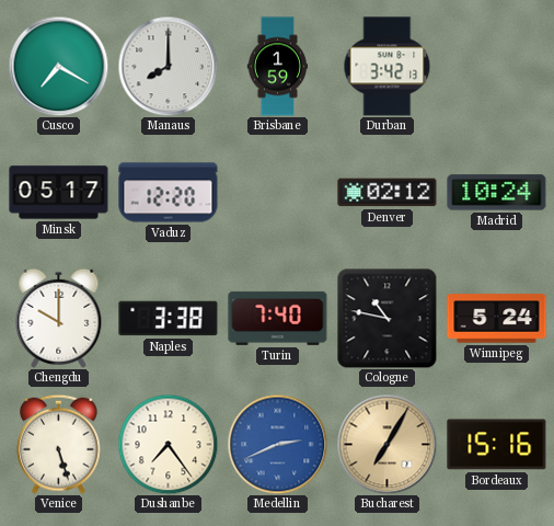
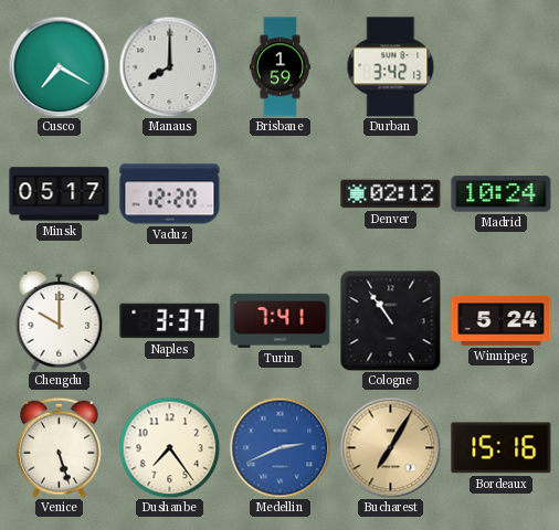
Naples: 3:38 -> 3:37 (170, 321)
Turin: 7:40 -> 7:41 (281, 320)
Cologne: 10:47 -> 10:54 (391, 321)
